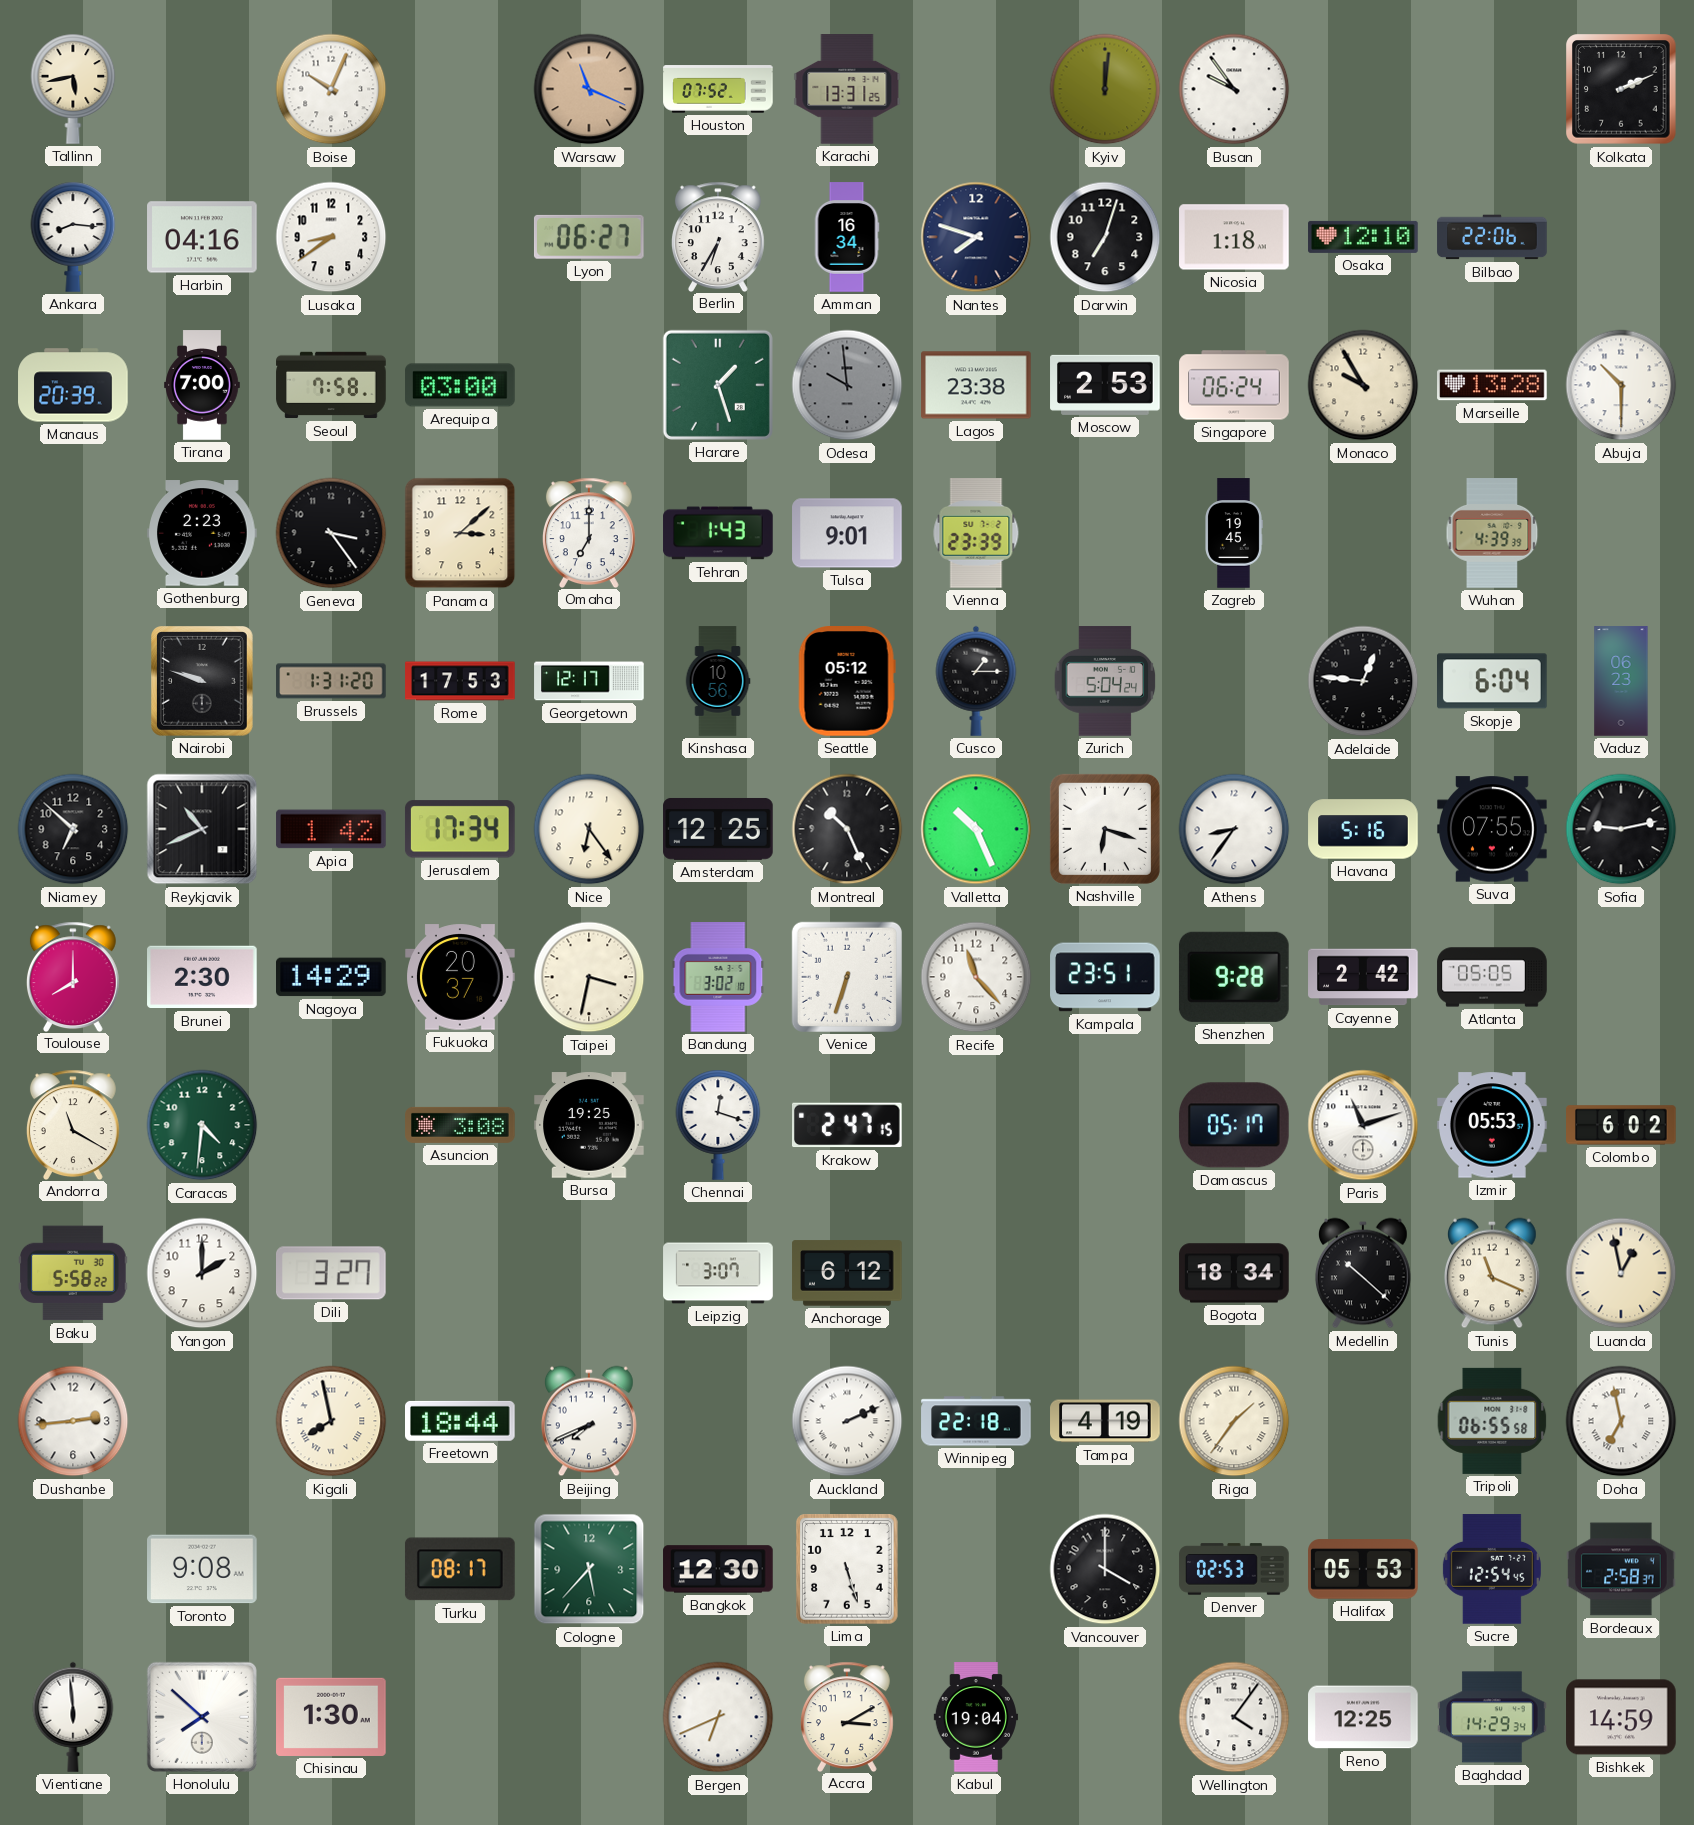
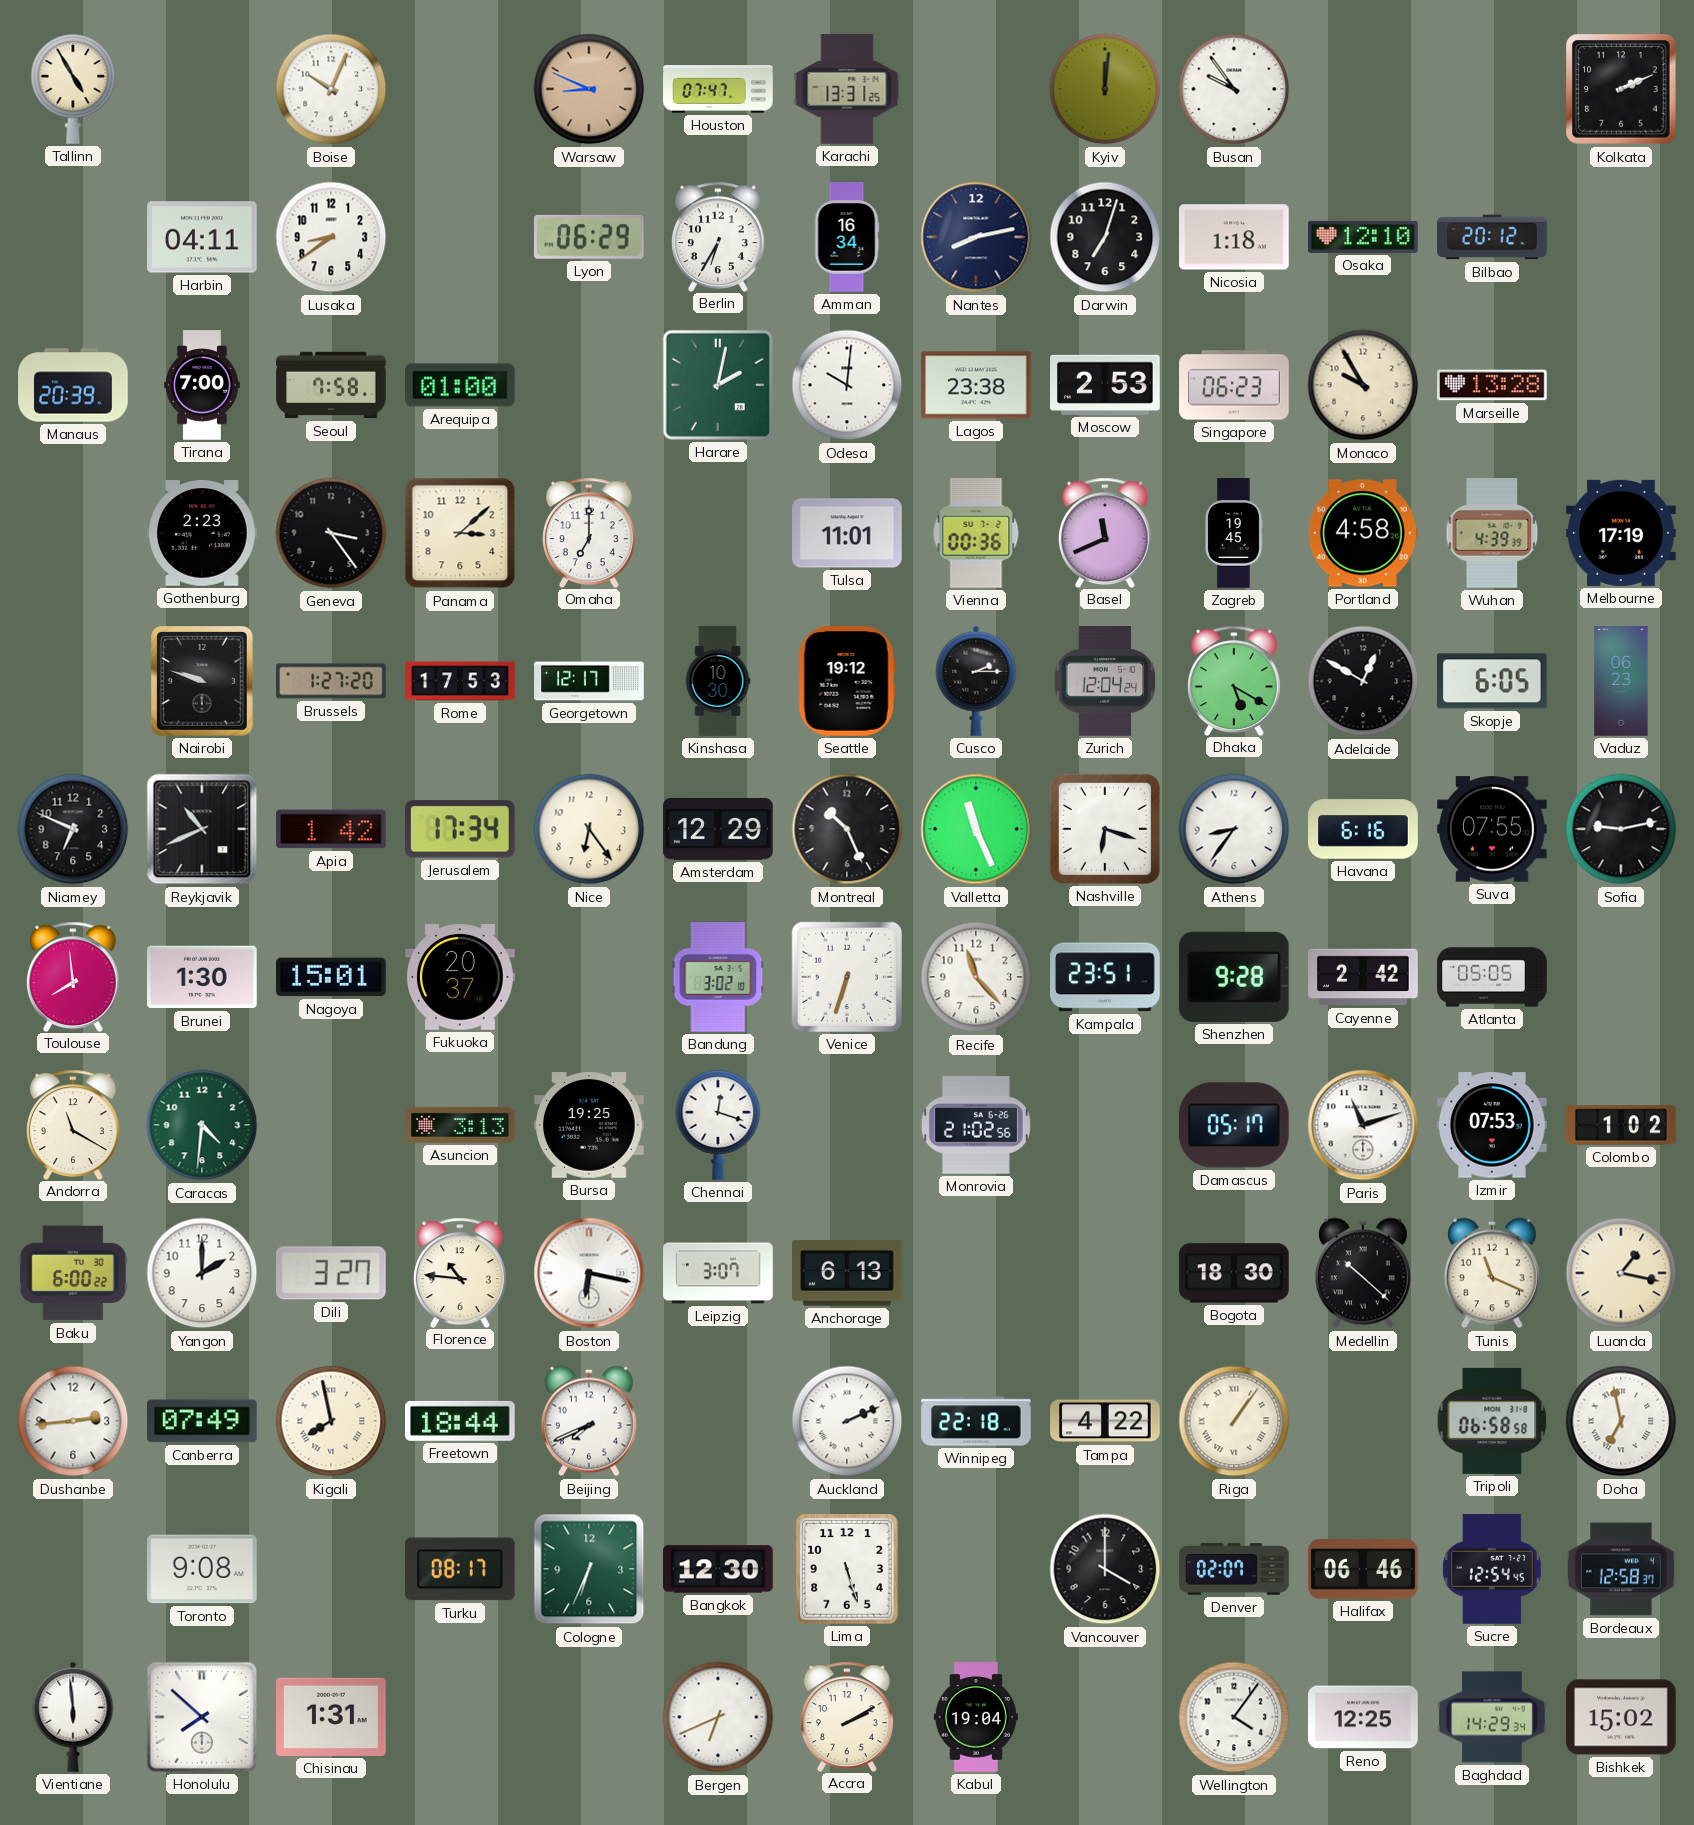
Tallinn: 5:43 -> 4:55 (73, 89)
Warsaw: 11:19 -> 8:49 (589, 89)
Houston: 07:52 -> 07:47 (718, 89)
Ankara: 8:16 -> none (73, 237)
Harbin: 04:16 -> 04:11 (202, 237)
Lyon: 06:27 -> 06:29 (589, 237)
Nantes: 7:48 -> 8:13 (976, 237)
Bilbao: 22:06 -> 20:12 (1492, 237)
Arequipa: 03:00 -> 01:00 (460, 385)
Harare: 1:27 -> 2:02 (718, 385)
Odesa: 9:59 -> 10:01 (847, 385)
Odesa dial: grey -> white (847, 385)
Singapore: 06:24 -> 06:23 (1234, 385)
Abuja: 10:30 -> none (1621, 385)
Tehran: 1:43 -> none (718, 533)
Tulsa: 9:01 -> 11:01 (847, 533)
Vienna: 23:39 -> 00:36 (976, 534)
Basel: none -> 11:41 (1105, 532)
Portland: none -> 4:58 (1363, 533)
Melbourne: none -> 17:19 (1621, 533)
Brussels: 1:31 -> 1:27 (331, 681)
Kinshasa: 10:56 -> 10:30 (718, 681)
Seattle: 05:12 -> 19:12 (847, 682)
Cusco: 1:15 -> 2:15 (976, 681)
Zurich: 5:04 -> 12:04 (1105, 681)
Dhaka: none -> 5:20 (1234, 680)
Adelaide: 12:46 -> 12:50 (1363, 681)
Skopje: 6:04 -> 6:05 (1493, 681)
Niamey: 6:52 -> 6:49 (73, 829)
Amsterdam: 12:25 -> 12:29 (718, 829)
Valletta: 10:26 -> 11:26 (976, 829)
Havana: 5:16 -> 6:16 (1363, 829)
Toulouse: 8:00 -> 7:59 (73, 976)
Brunei: 2:30 -> 1:30 (202, 977)
Nagoya: 14:29 -> 15:01 (332, 977)
Taipei: 3:32 -> none (589, 977)
Asuncion: 3:08 -> 3:13 (460, 1125)
Krakow: 2:47 -> none (848, 1125)
Monrovia: none -> 21:02 (976, 1125)
Izmir: 05:53 -> 07:53 (1492, 1125)
Colombo: 6:02 -> 1:02 (1621, 1125)
Baku: 5:58 -> 6:00 (73, 1273)
Florence: none -> 10:46 (460, 1272)
Boston: none -> 6:17 (589, 1273)
Anchorage: 6:12 -> 6:13 (847, 1273)
Bogota: 18:34 -> 18:30 (1234, 1273)
Luanda: 12:58 -> 1:17 (1621, 1273)
Canberra: none -> 07:49 (203, 1421)
Tampa: 4:19 -> 4:22 (1105, 1421)
Riga: 1:36 -> 1:06 (1234, 1421)
Tripoli: 06:55 -> 06:58 (1492, 1421)
Cologne: 5:37 -> 6:34 (589, 1569)
Denver: 02:53 -> 02:07 (1234, 1569)
Halifax: 05:53 -> 06:46 (1363, 1569)
Bordeaux: 2:58 -> 12:58 (1621, 1569)
Chisinau: 1:30 -> 1:31 (331, 1717)
Accra: 3:10 -> 2:10 (847, 1716)
Bishkek: 14:59 -> 15:02 (1621, 1717)
